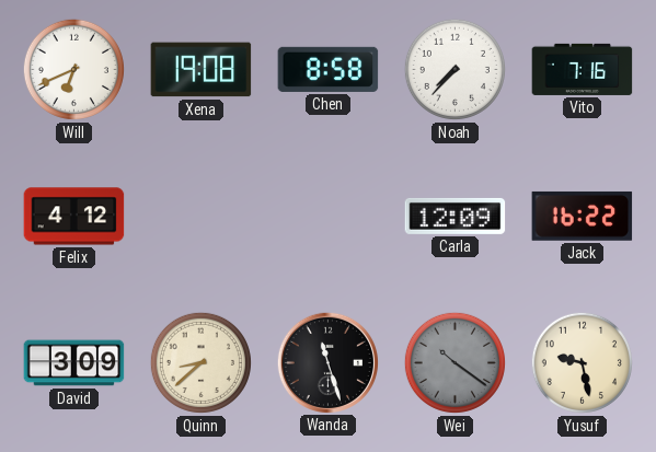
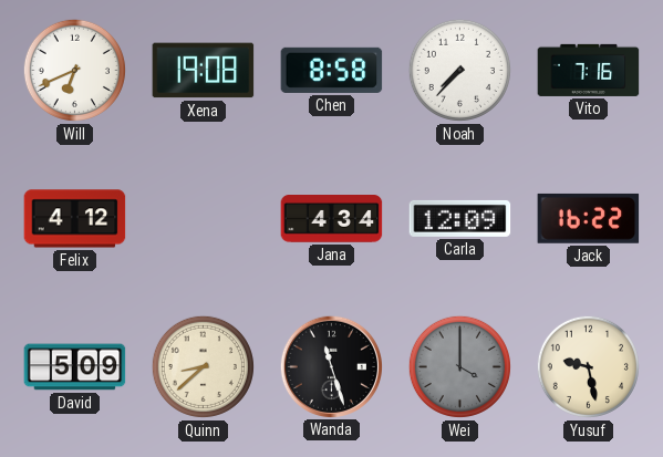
Jana: none -> 4:34 (332, 219)
David: 3:09 -> 5:09 (75, 367)
Wei: 10:21 -> 4:00 (459, 366)
